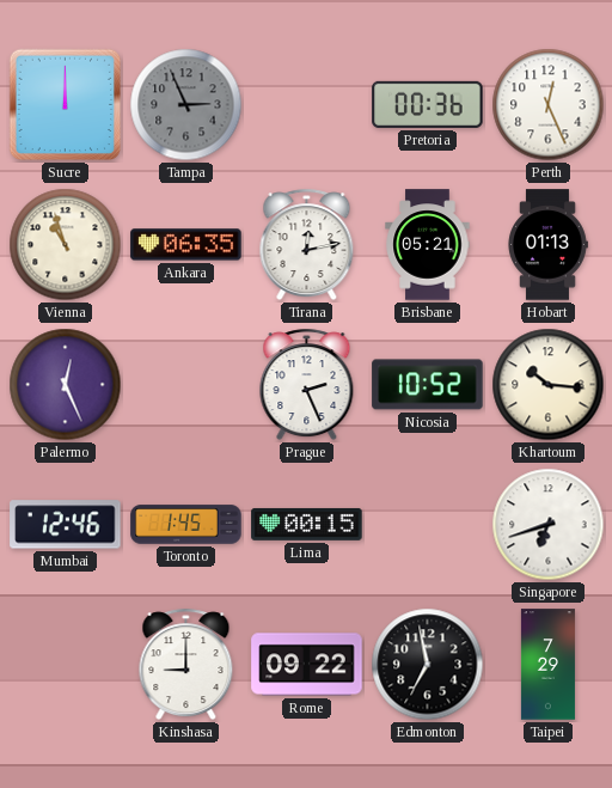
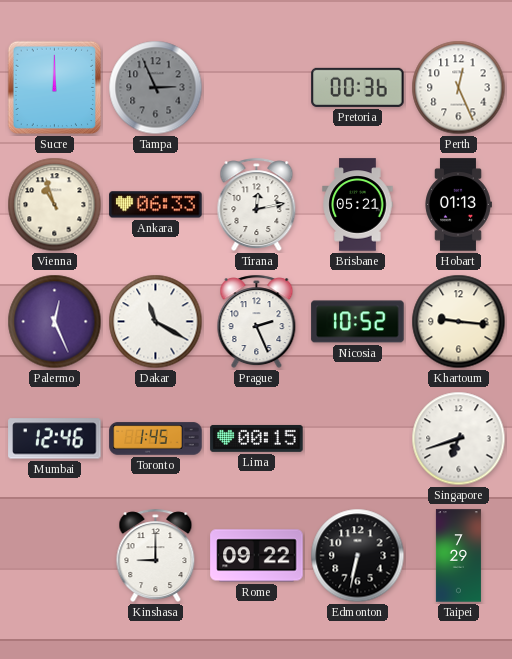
Ankara: 06:35 -> 06:33 (156, 205)
Dakar: none -> 11:20 (156, 322)
Khartoum: 10:16 -> 9:16 (459, 322)
Edmonton: 6:58 -> 6:32 (358, 556)
